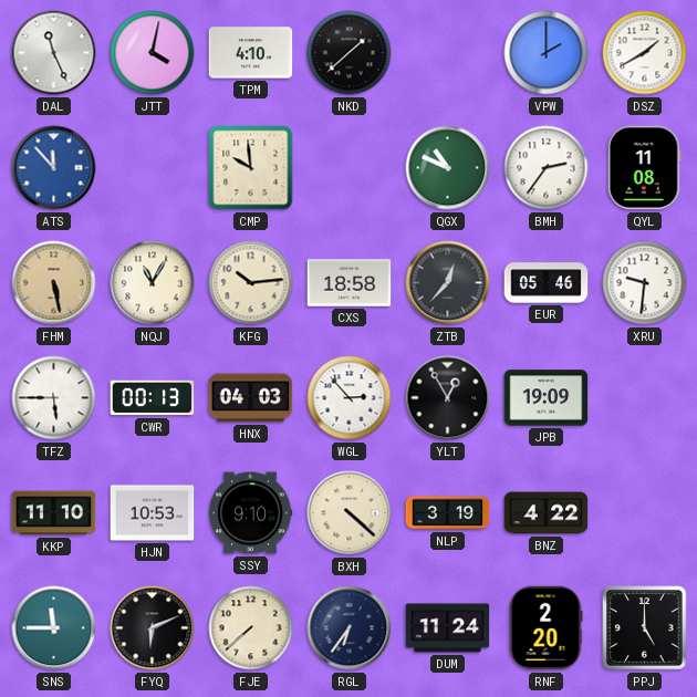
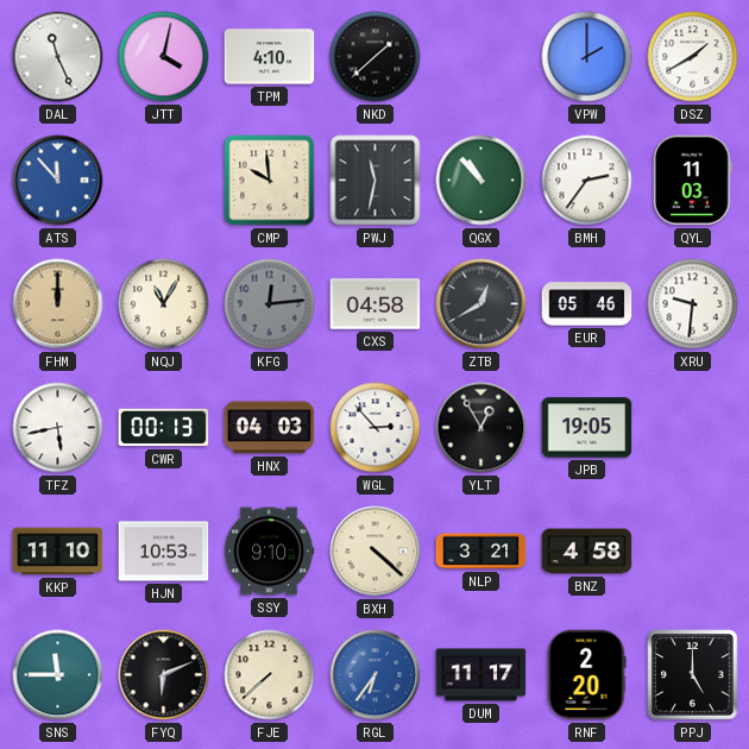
PWJ: none -> 11:32 (376, 181)
QGX: 10:49 -> 10:53 (481, 181)
QYL: 11:08 -> 11:03 (692, 181)
FHM: 5:28 -> 12:00 (58, 304)
KFG: 10:14 -> 12:14 (270, 304)
KFG dial: cream -> grey (270, 304)
CXS: 18:58 -> 04:58 (376, 304)
ZTB: 12:37 -> 12:40 (481, 304)
TFZ: 5:45 -> 5:43 (58, 428)
JPB: 19:09 -> 19:05 (587, 428)
NLP: 3:19 -> 3:21 (481, 552)
BNZ: 4:22 -> 4:58 (587, 552)
RGL dial: navy -> blue (376, 675)
DUM: 11:24 -> 11:17 (481, 675)
